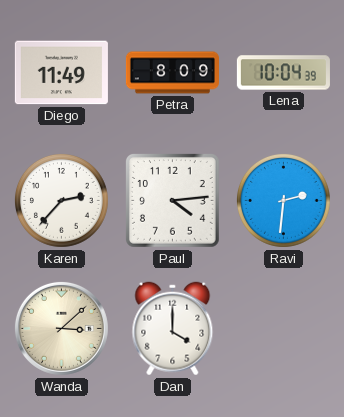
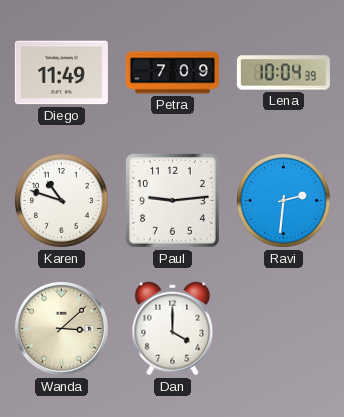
Petra: 8:09 -> 7:09 (172, 73)
Karen: 2:37 -> 10:48 (61, 200)
Paul: 4:14 -> 9:14 (172, 200)
